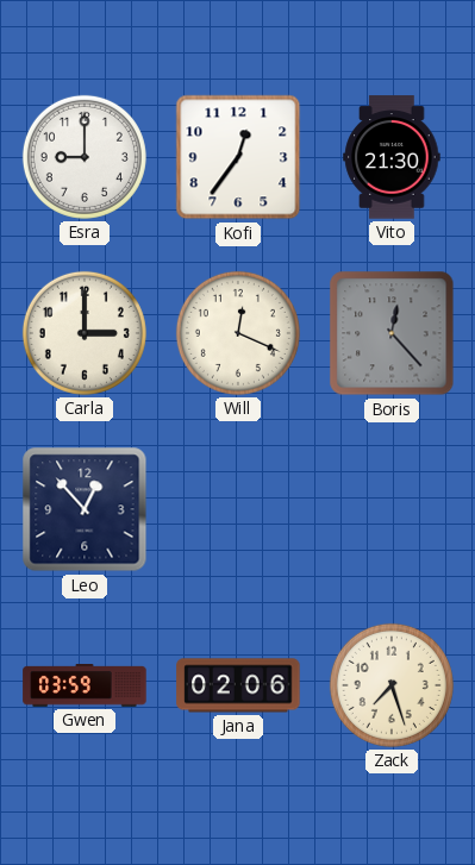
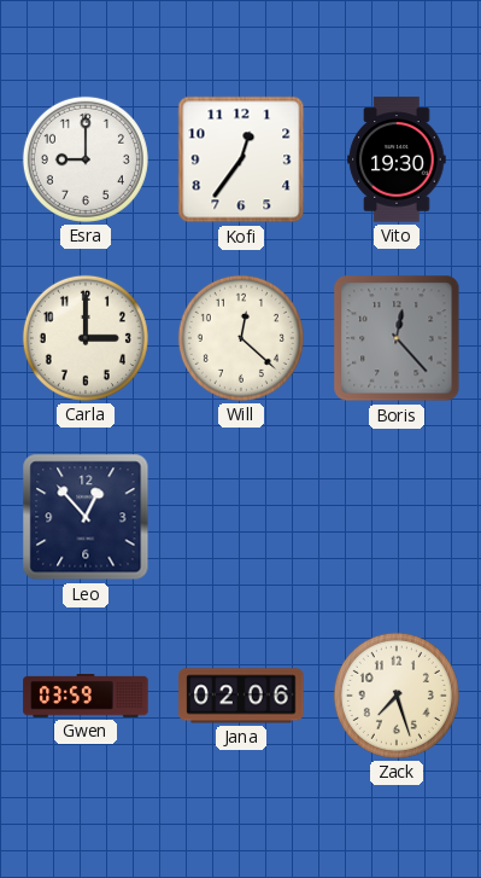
Vito: 21:30 -> 19:30 (397, 159)
Will: 12:19 -> 12:22 (241, 338)
